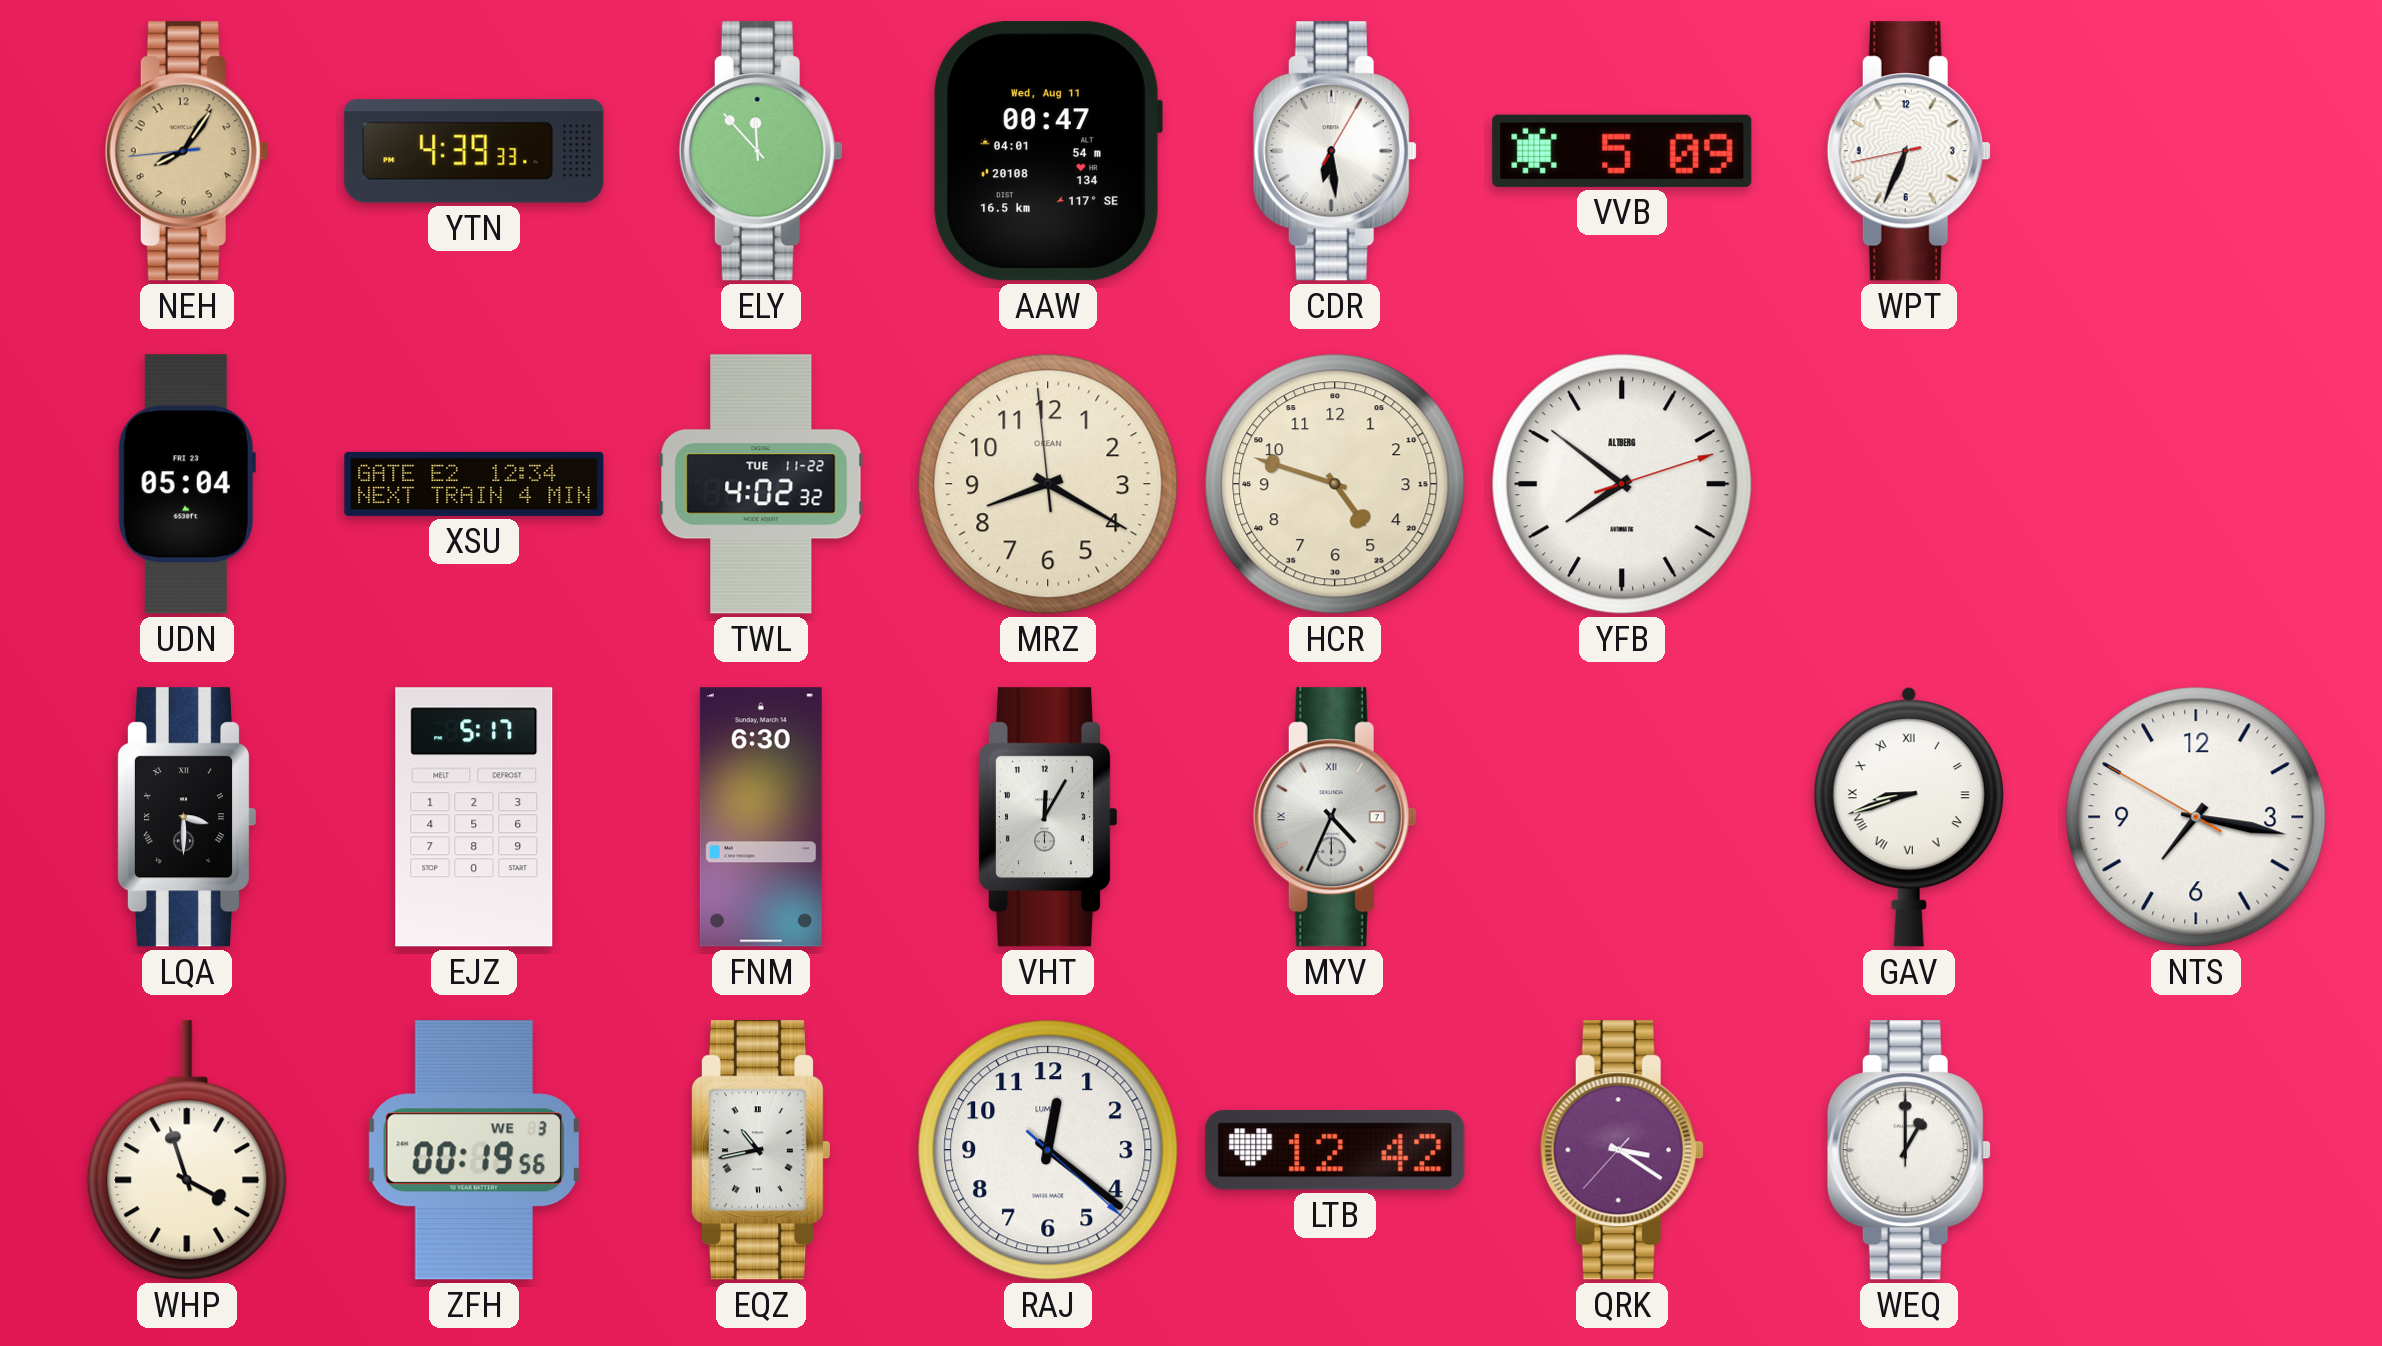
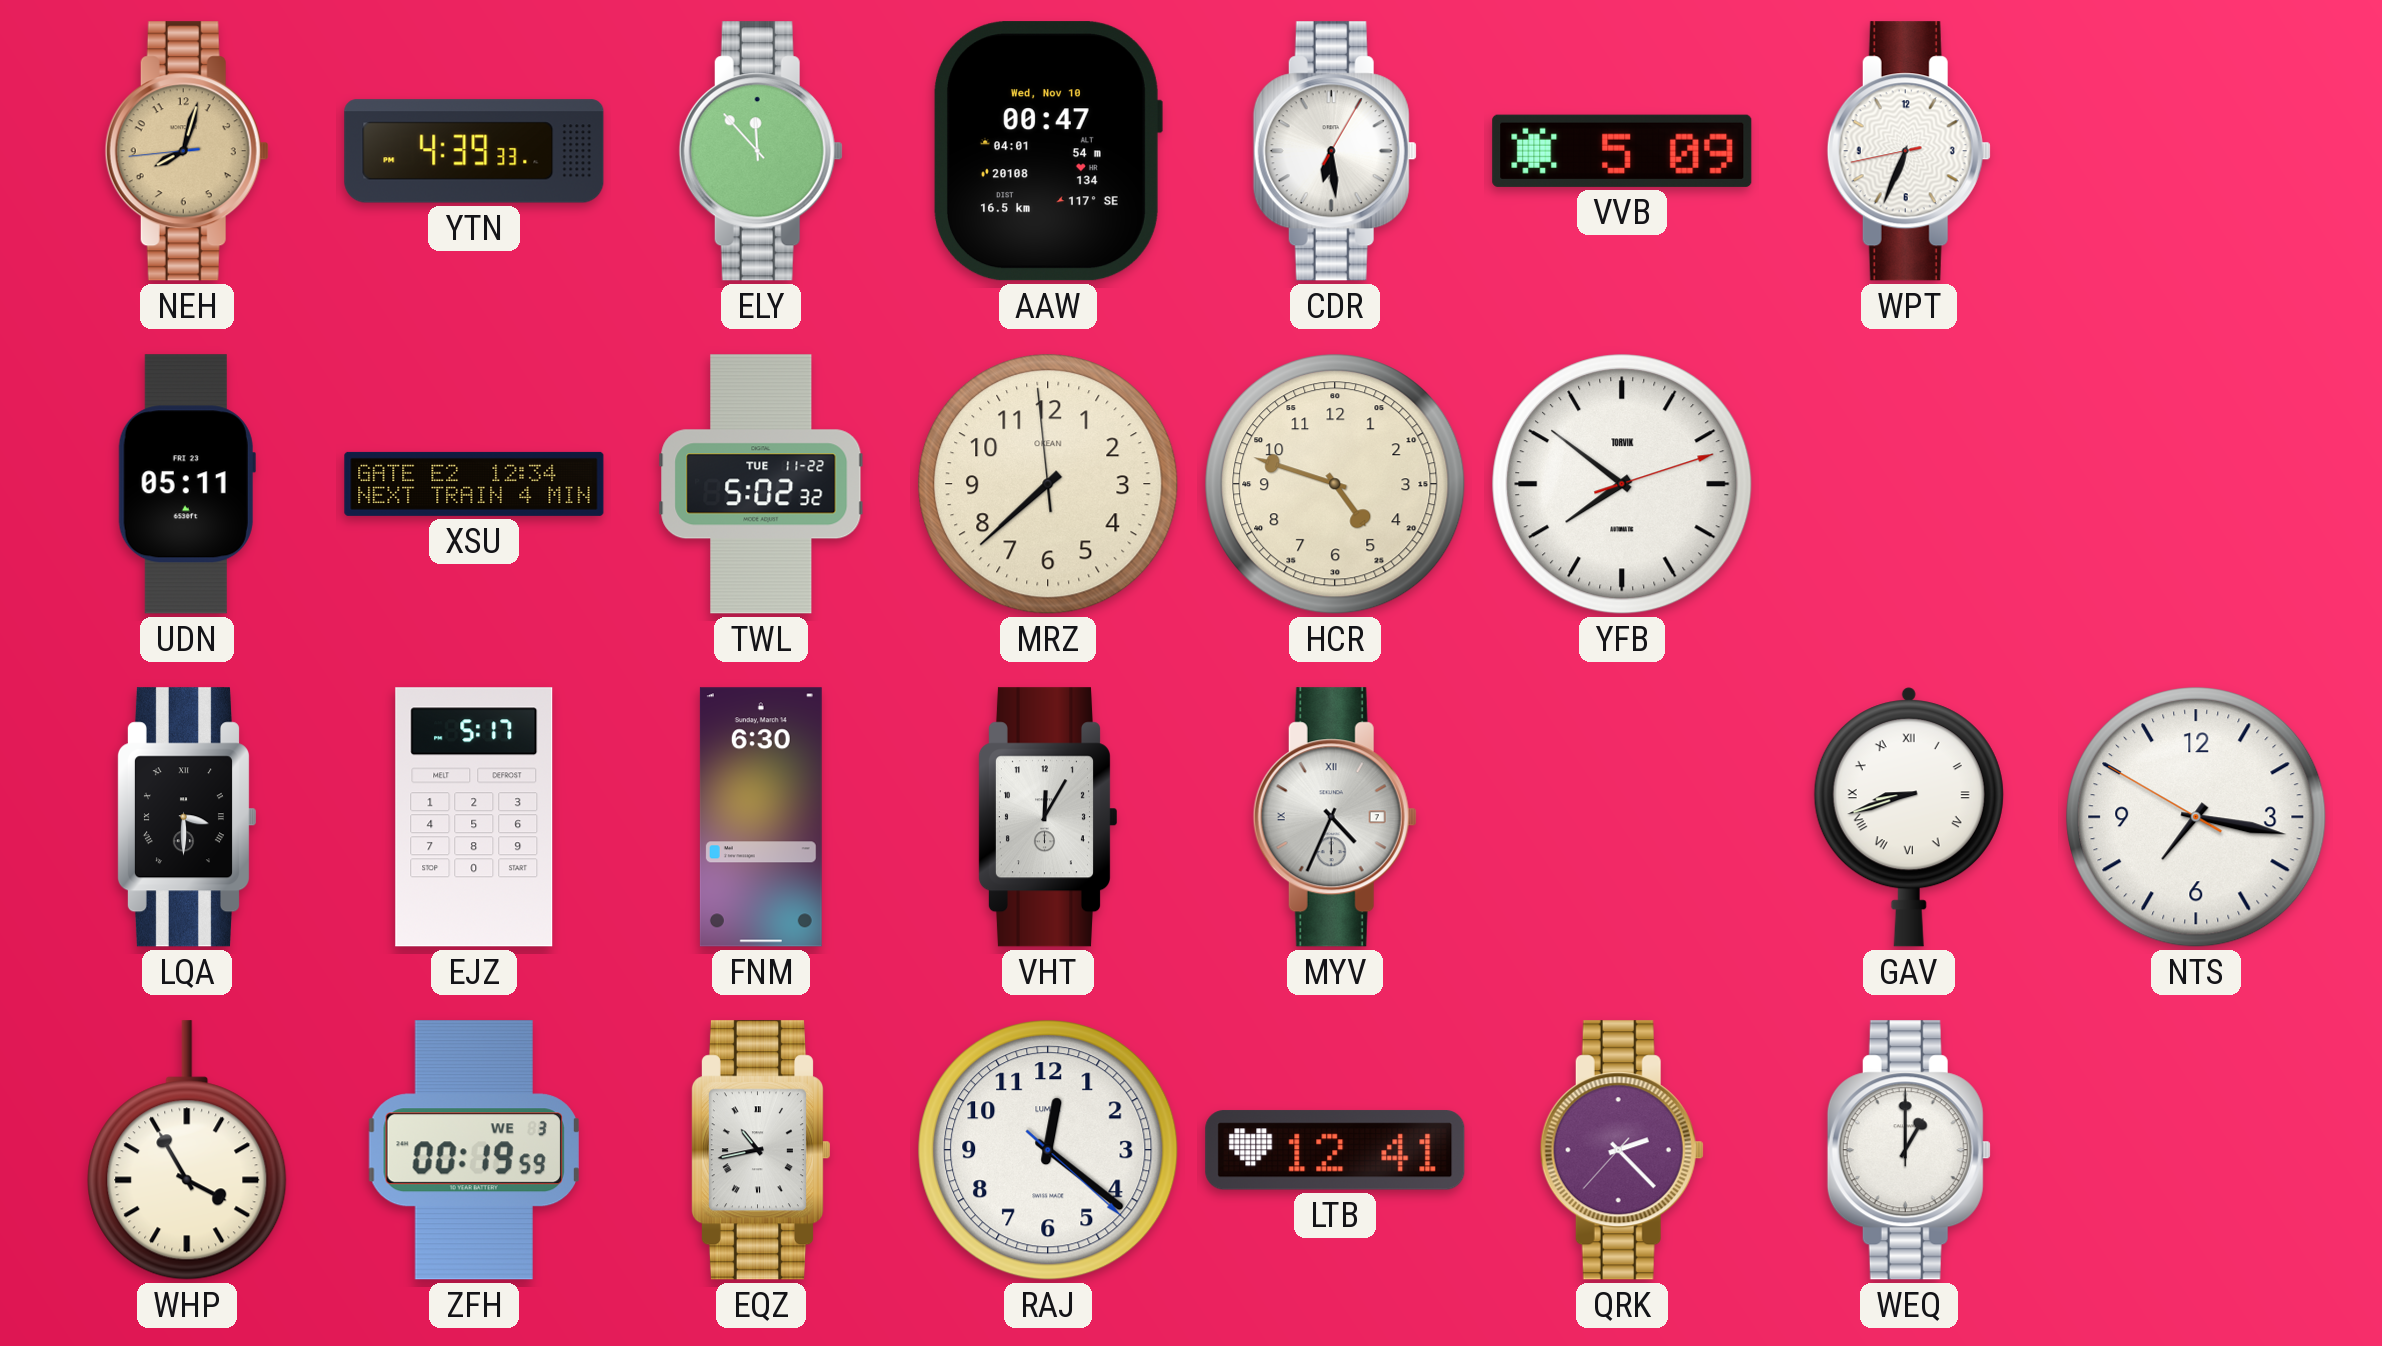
NEH: 8:05 -> 8:02 (187, 151)
AAW date: Wed, Aug 11 -> Wed, Nov 10 (1047, 151)
UDN: 05:04 -> 05:11 (187, 484)
TWL: 4:02 -> 5:02 (761, 484)
MRZ: 8:19 -> 7:37 (1048, 484)
YFB brand: ALTBERG -> TORVIK (1622, 484)
WHP: 3:57 -> 3:55 (187, 1150)
ZFH: 00:19:56 -> 00:19:59 (474, 1150)
LTB: 12:42 -> 12:41 (1335, 1150)
QRK: 3:20 -> 2:22 (1622, 1150)
